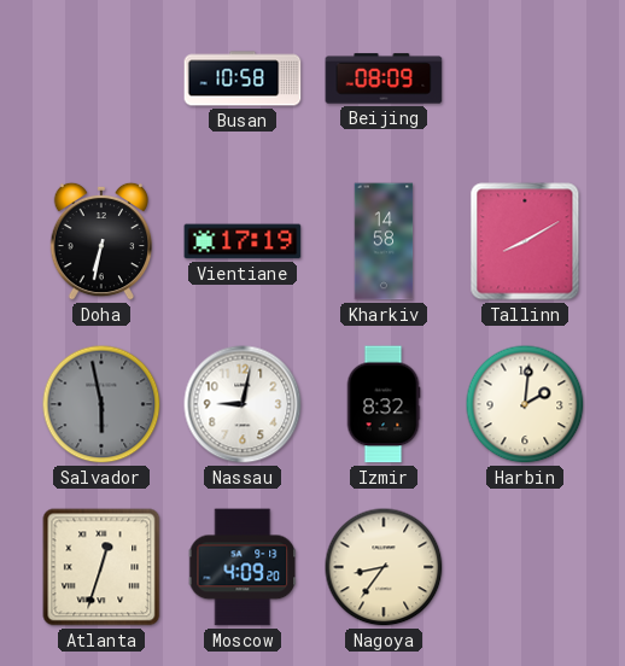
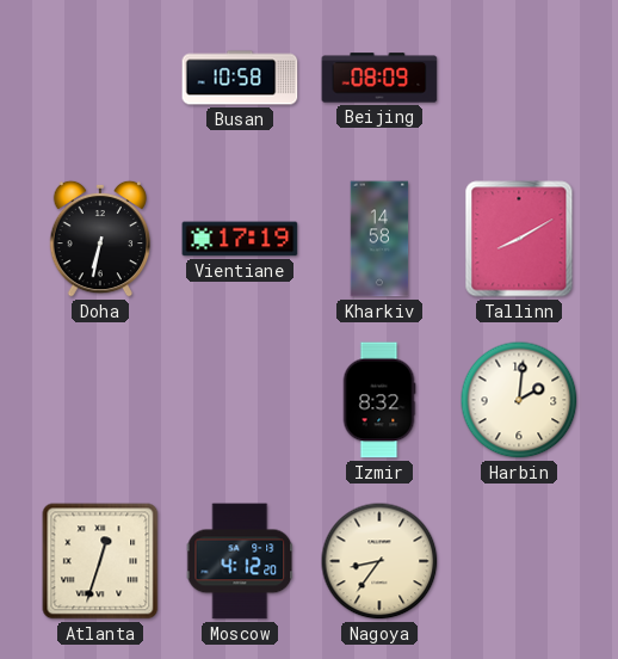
Salvador: 5:58 -> none (101, 404)
Nassau: 9:02 -> none (243, 404)
Moscow: 4:09 -> 4:12 (240, 561)
